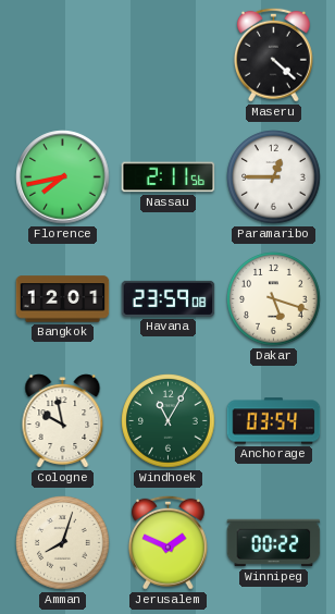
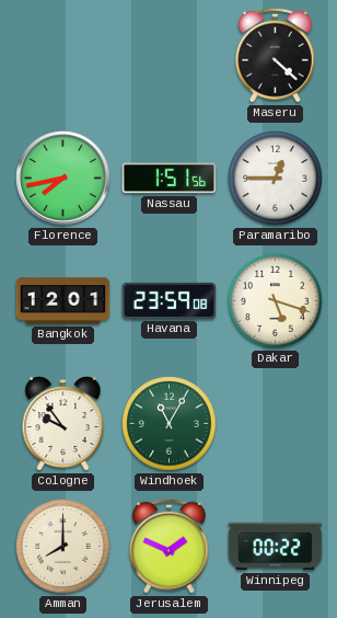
Nassau: 2:11 -> 1:51 (170, 179)
Cologne: 9:58 -> 9:54 (63, 424)
Anchorage: 03:54 -> none (274, 421)
Amman: 8:03 -> 8:00 (63, 547)
